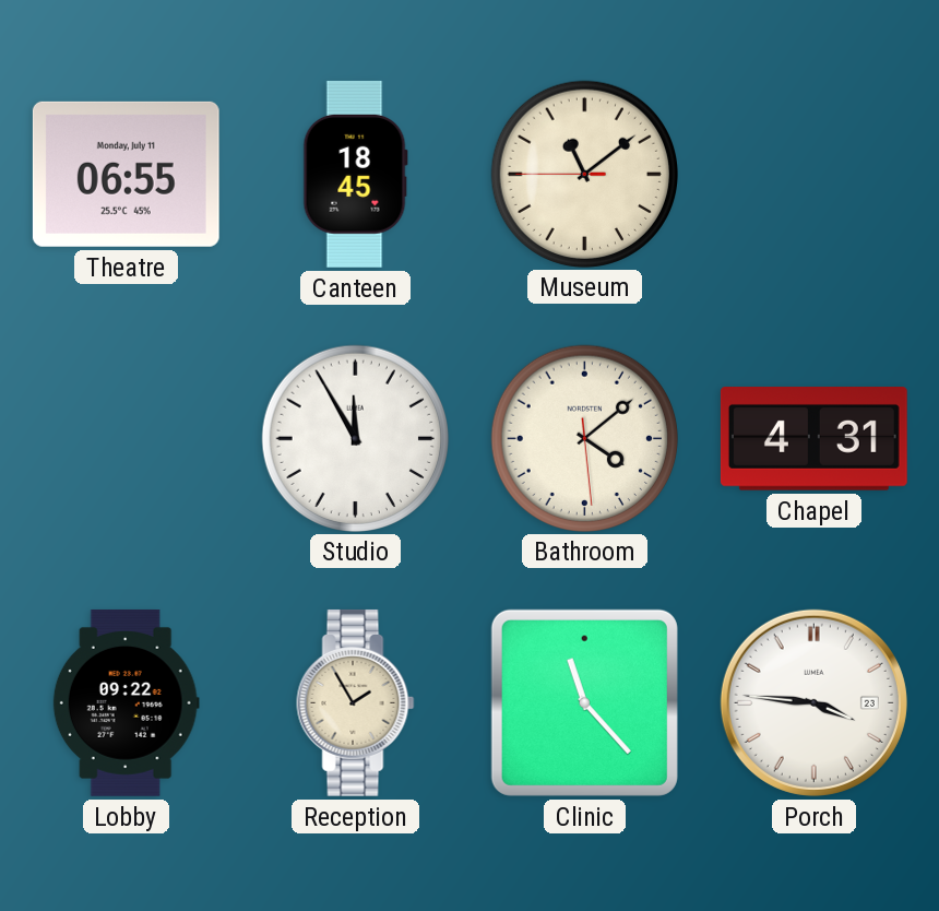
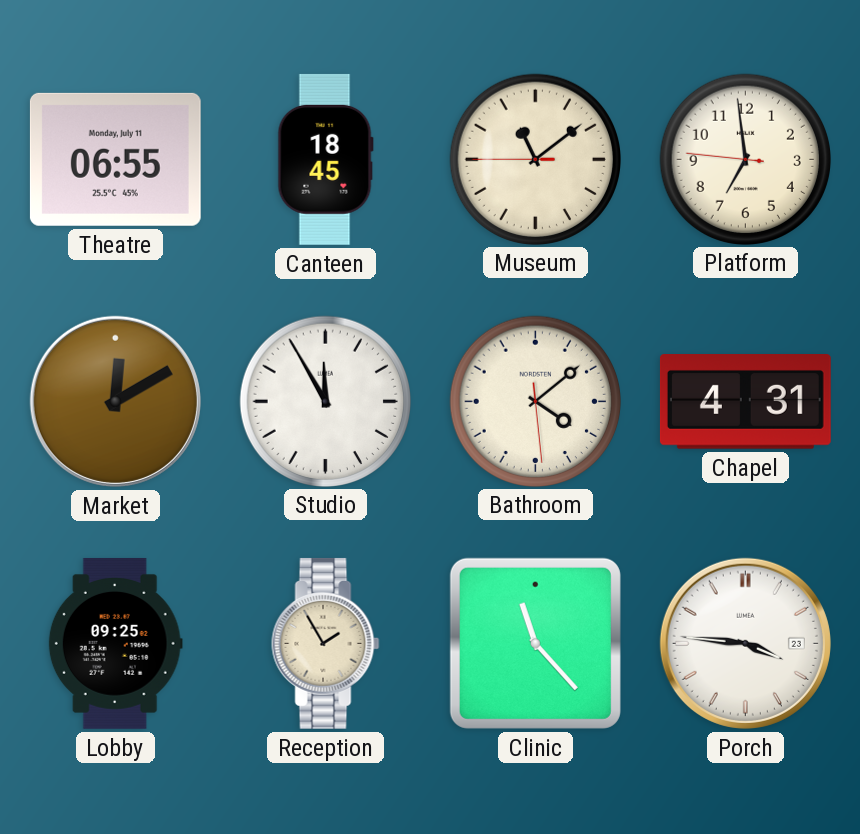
Platform: none -> 6:58 (745, 159)
Market: none -> 12:10 (115, 401)
Lobby: 09:22 -> 09:25 (115, 643)
